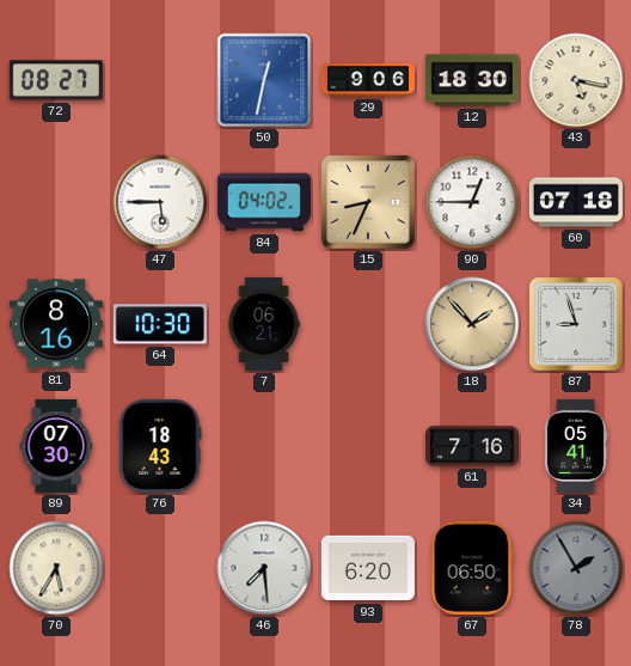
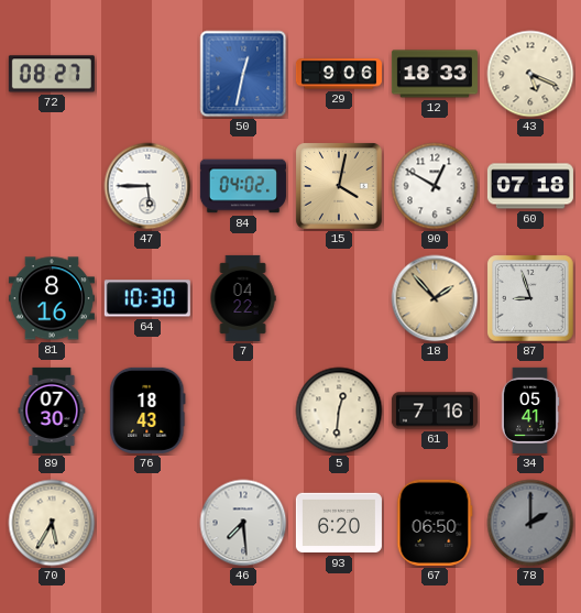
12: 18:30 -> 18:33 (435, 74)
43: 5:17 -> 5:19 (530, 74)
15: 8:34 -> 4:02 (340, 187)
90: 12:45 -> 12:50 (435, 186)
7: 06:21 -> 04:22 (243, 298)
5: none -> 12:31 (339, 411)
78: 1:55 -> 2:00 (530, 523)
